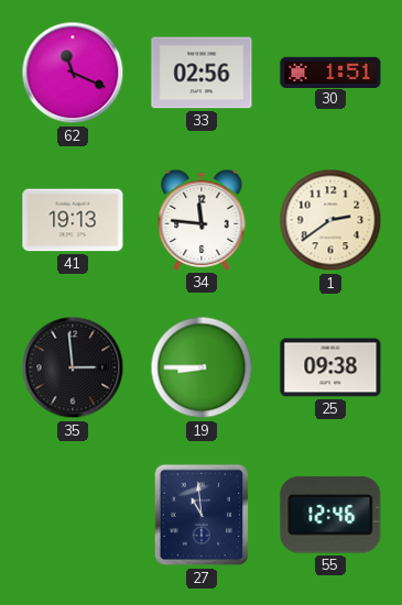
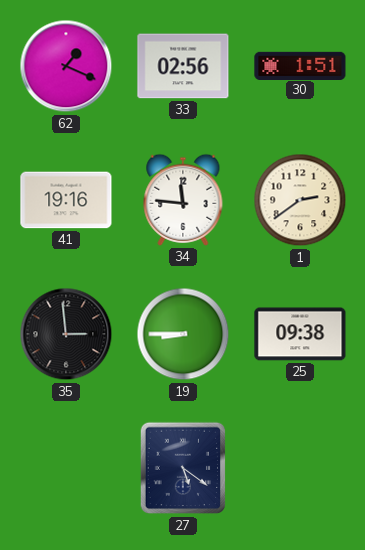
62: 11:19 -> 1:19 (66, 66)
41: 19:13 -> 19:16 (66, 200)
27: 10:59 -> 5:21 (183, 468)
55: 12:46 -> none (330, 515)
